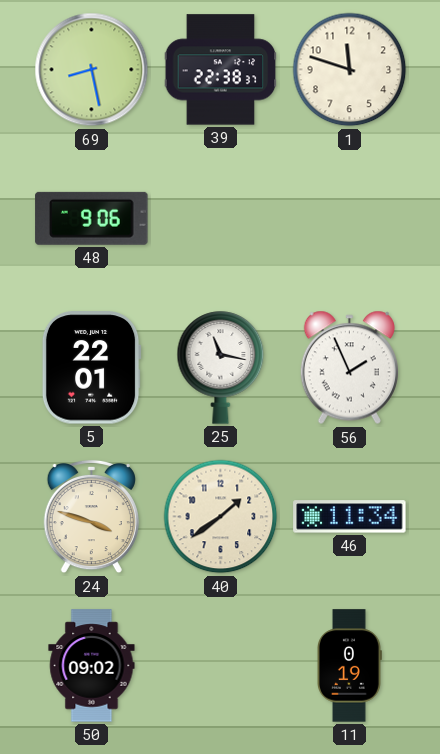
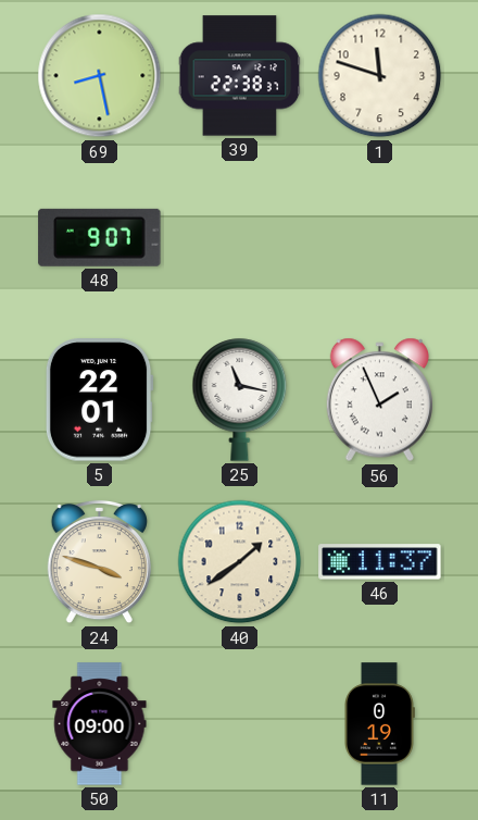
48: 9:06 -> 9:07 (100, 237)
46: 11:34 -> 11:37 (380, 562)
50: 09:02 -> 09:00 (100, 724)
